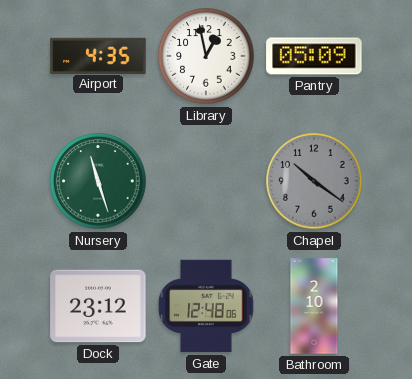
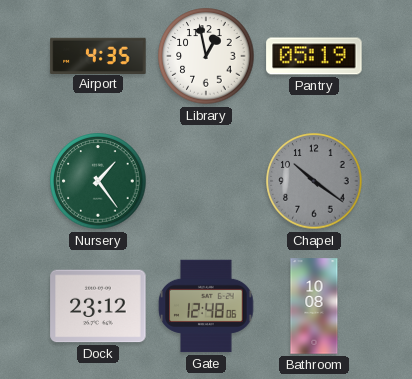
Pantry: 05:09 -> 05:19 (314, 56)
Nursery: 11:27 -> 1:24 (98, 181)
Bathroom: 2:10 -> 10:08 (314, 306)
